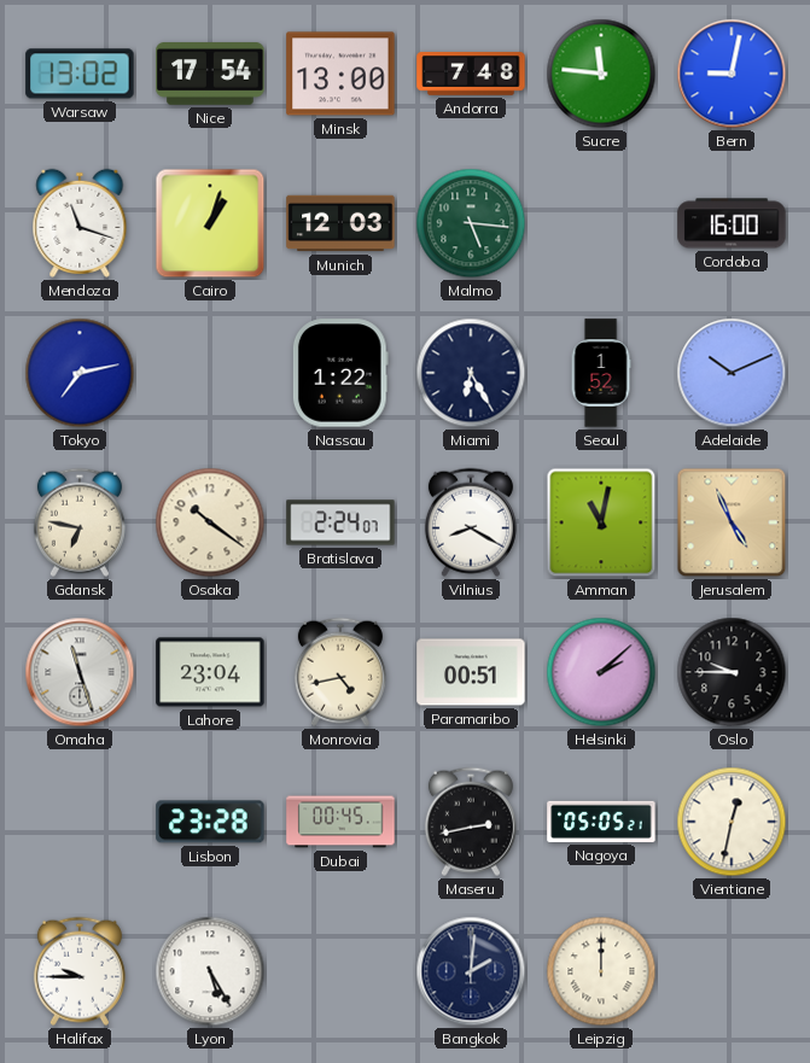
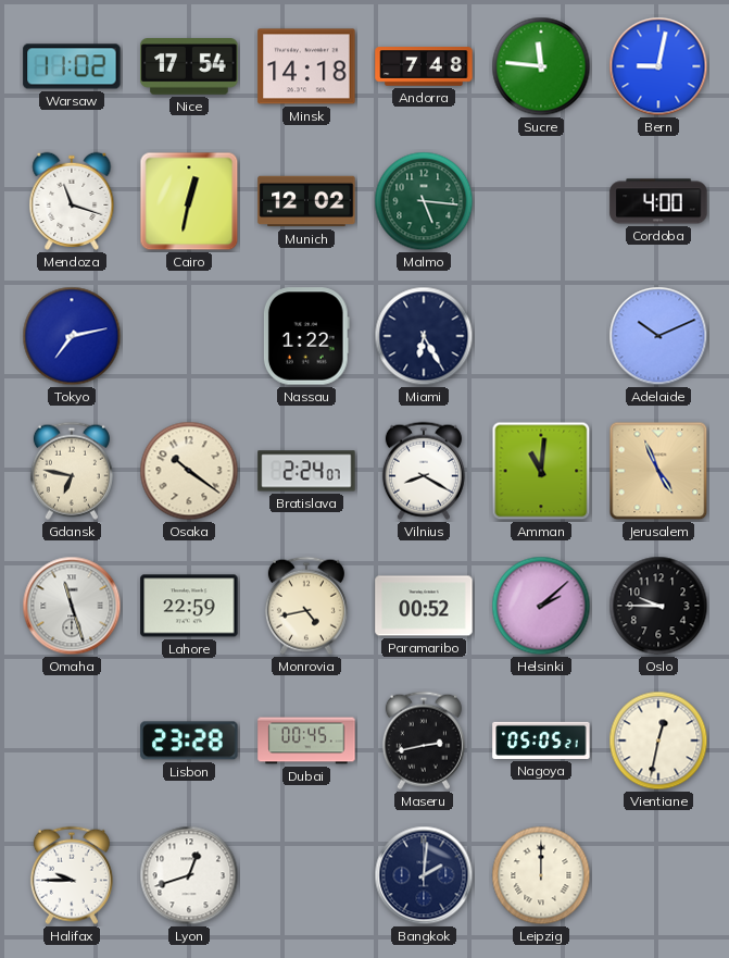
Warsaw: 13:02 -> 11:02 (72, 66)
Minsk: 13:00 -> 14:18 (306, 66)
Cairo: 1:03 -> 12:32 (189, 201)
Munich: 12:03 -> 12:02 (306, 201)
Cordoba: 16:00 -> 4:00 (658, 201)
Seoul: 1:52 -> none (601, 373)
Amman: 11:02 -> 11:01 (541, 471)
Lahore: 23:04 -> 22:59 (189, 606)
Paramaribo: 00:51 -> 00:52 (424, 606)
Lyon: 5:25 -> 12:42 (189, 875)
